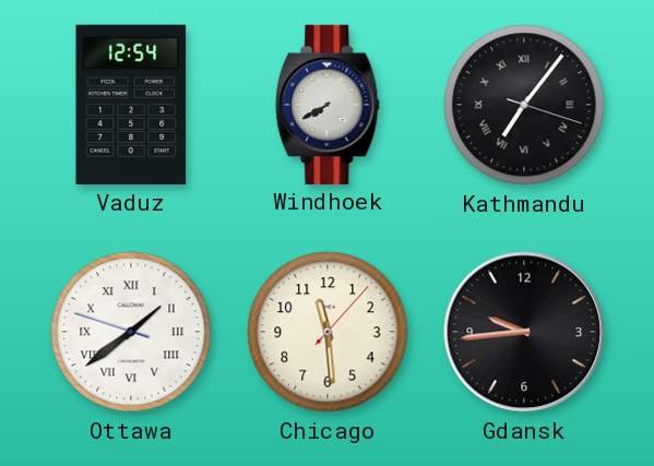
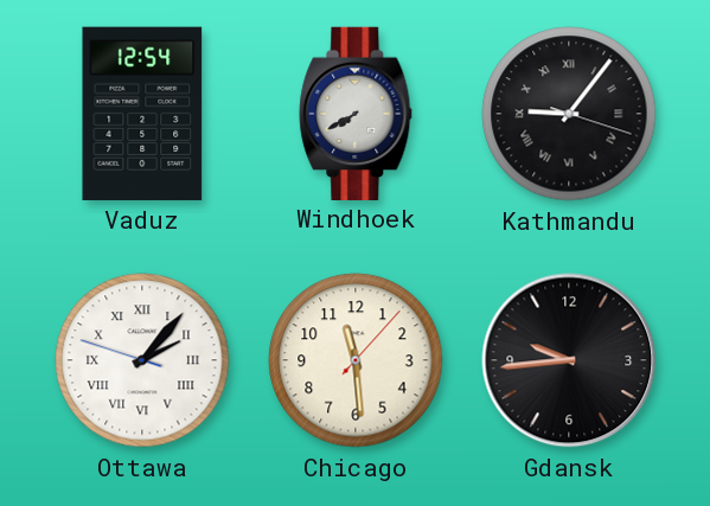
Kathmandu: 7:06 -> 9:06 (569, 114)
Ottawa: 1:38 -> 2:06 (142, 360)
